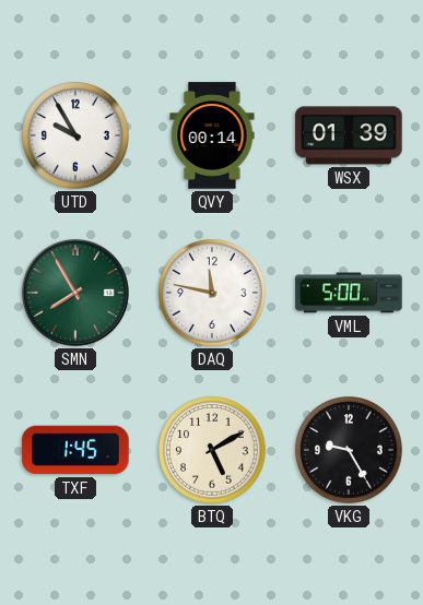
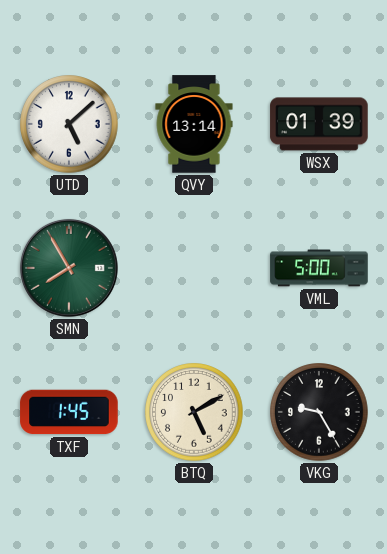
UTD: 9:55 -> 5:08 (69, 124)
QVY: 00:14 -> 13:14 (194, 124)
DAQ: 11:47 -> none (212, 293)
